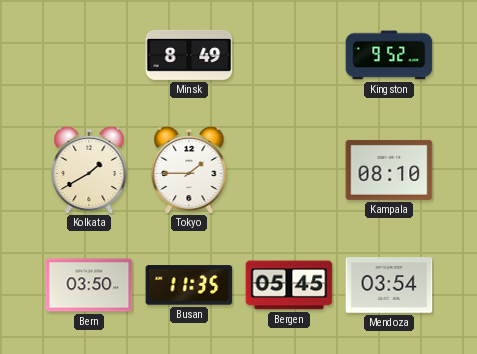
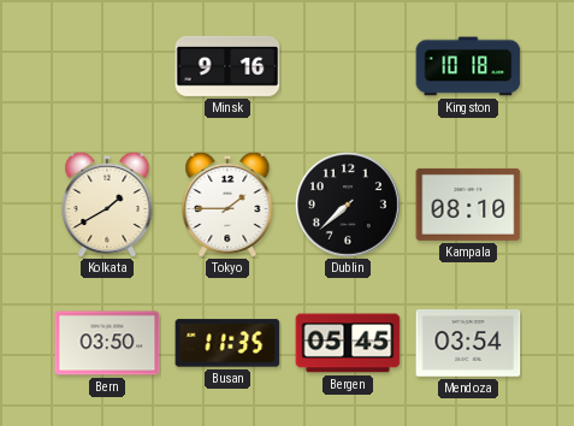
Minsk: 8:49 -> 9:16 (227, 66)
Kingston: 9:52 -> 10:18 (468, 66)
Dublin: none -> 7:38 (348, 205)
